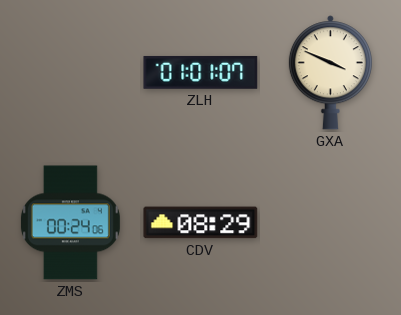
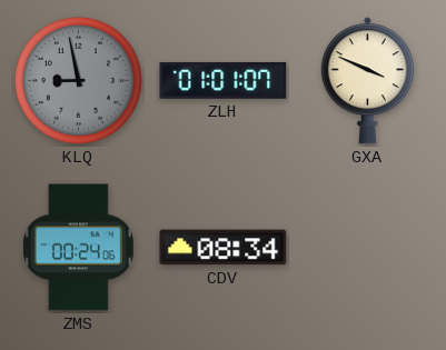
KLQ: none -> 8:58 (78, 80)
CDV: 08:29 -> 08:34 (224, 248)
